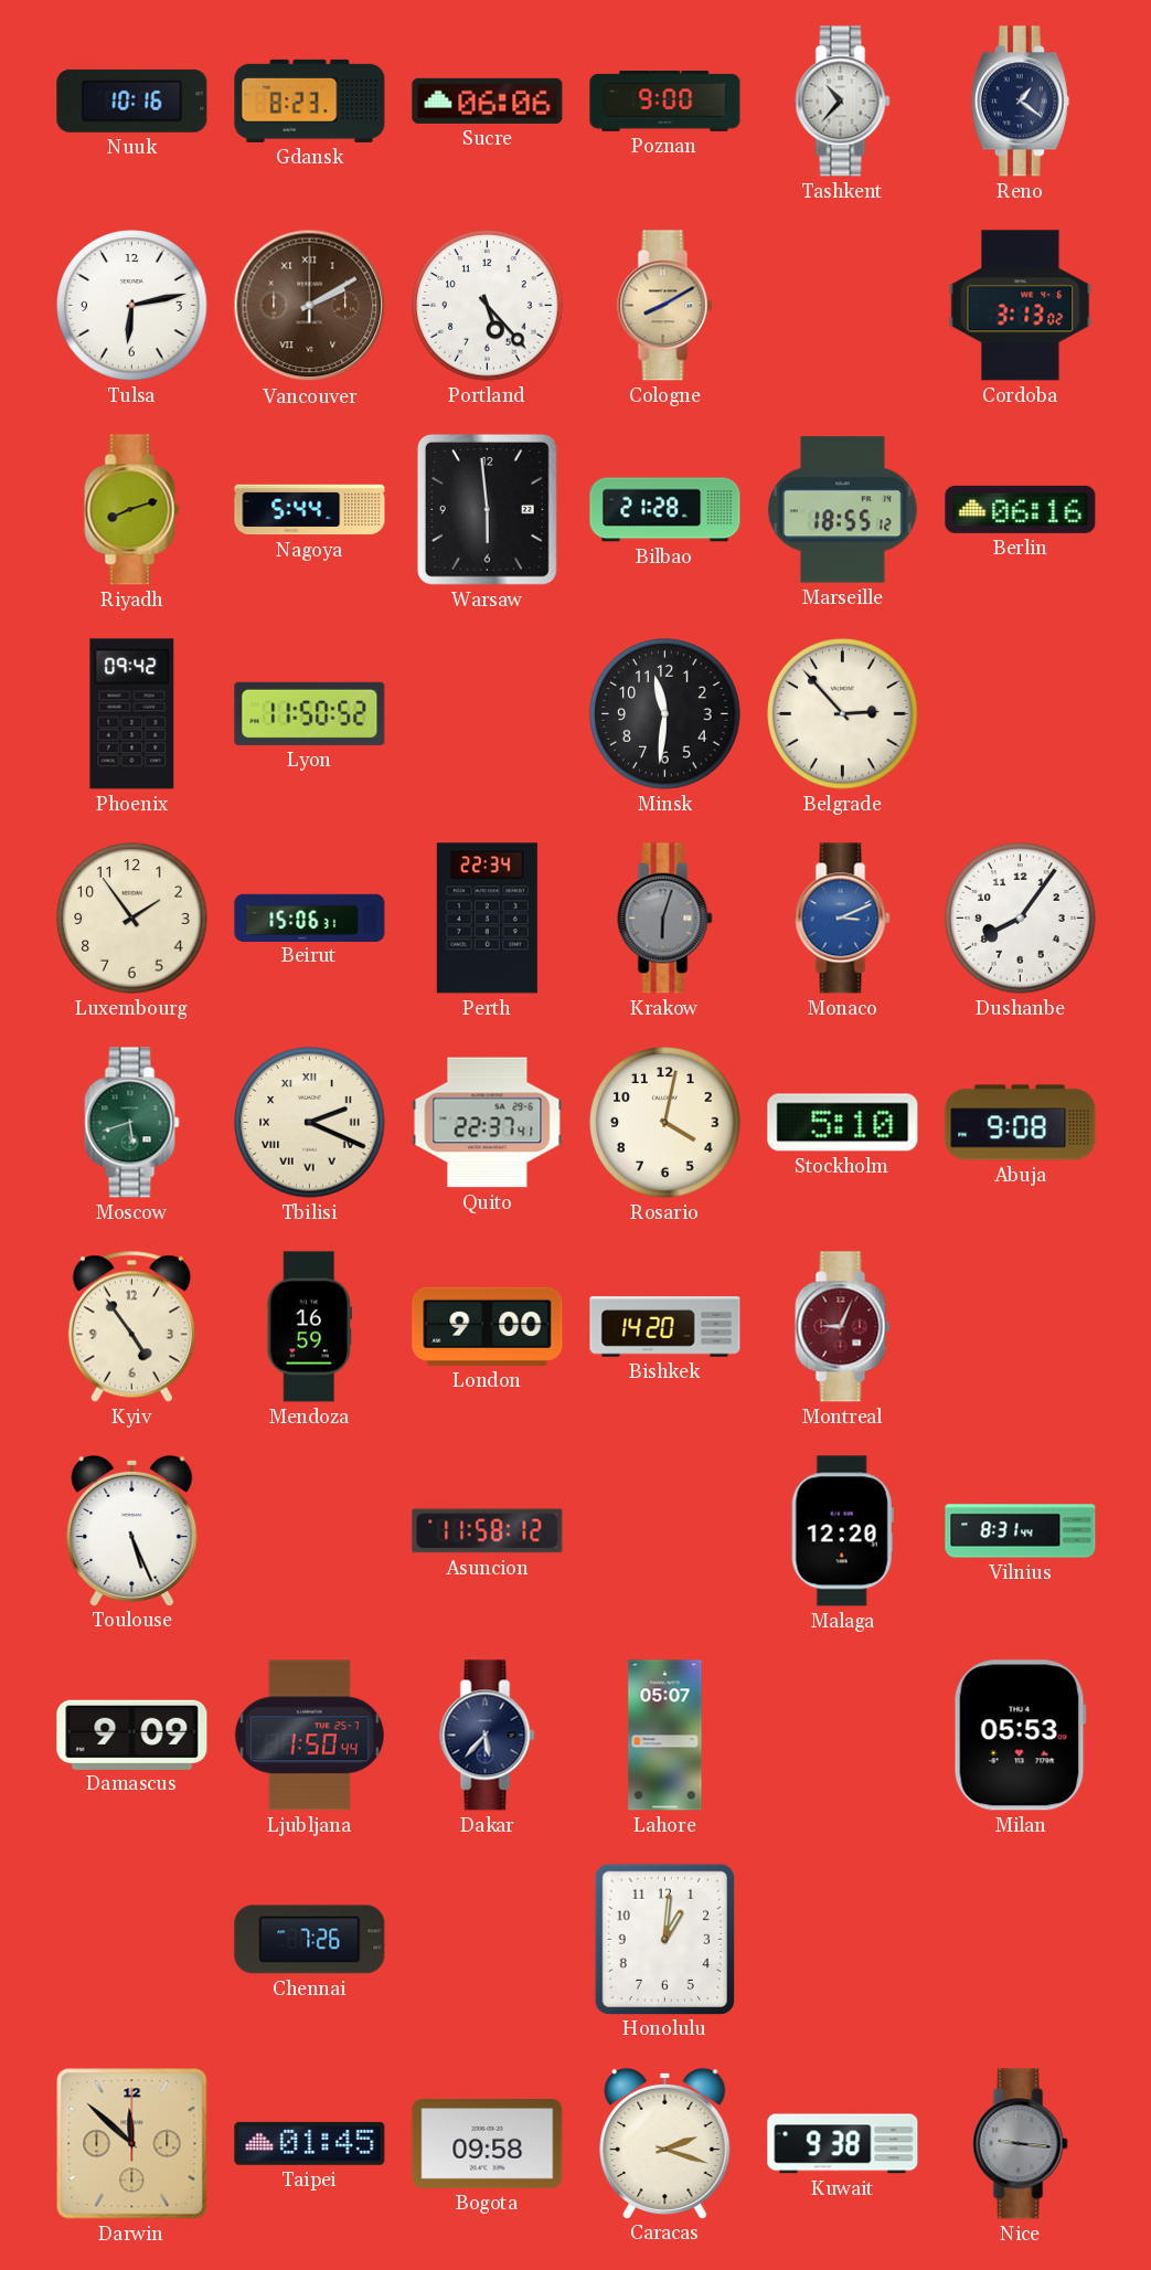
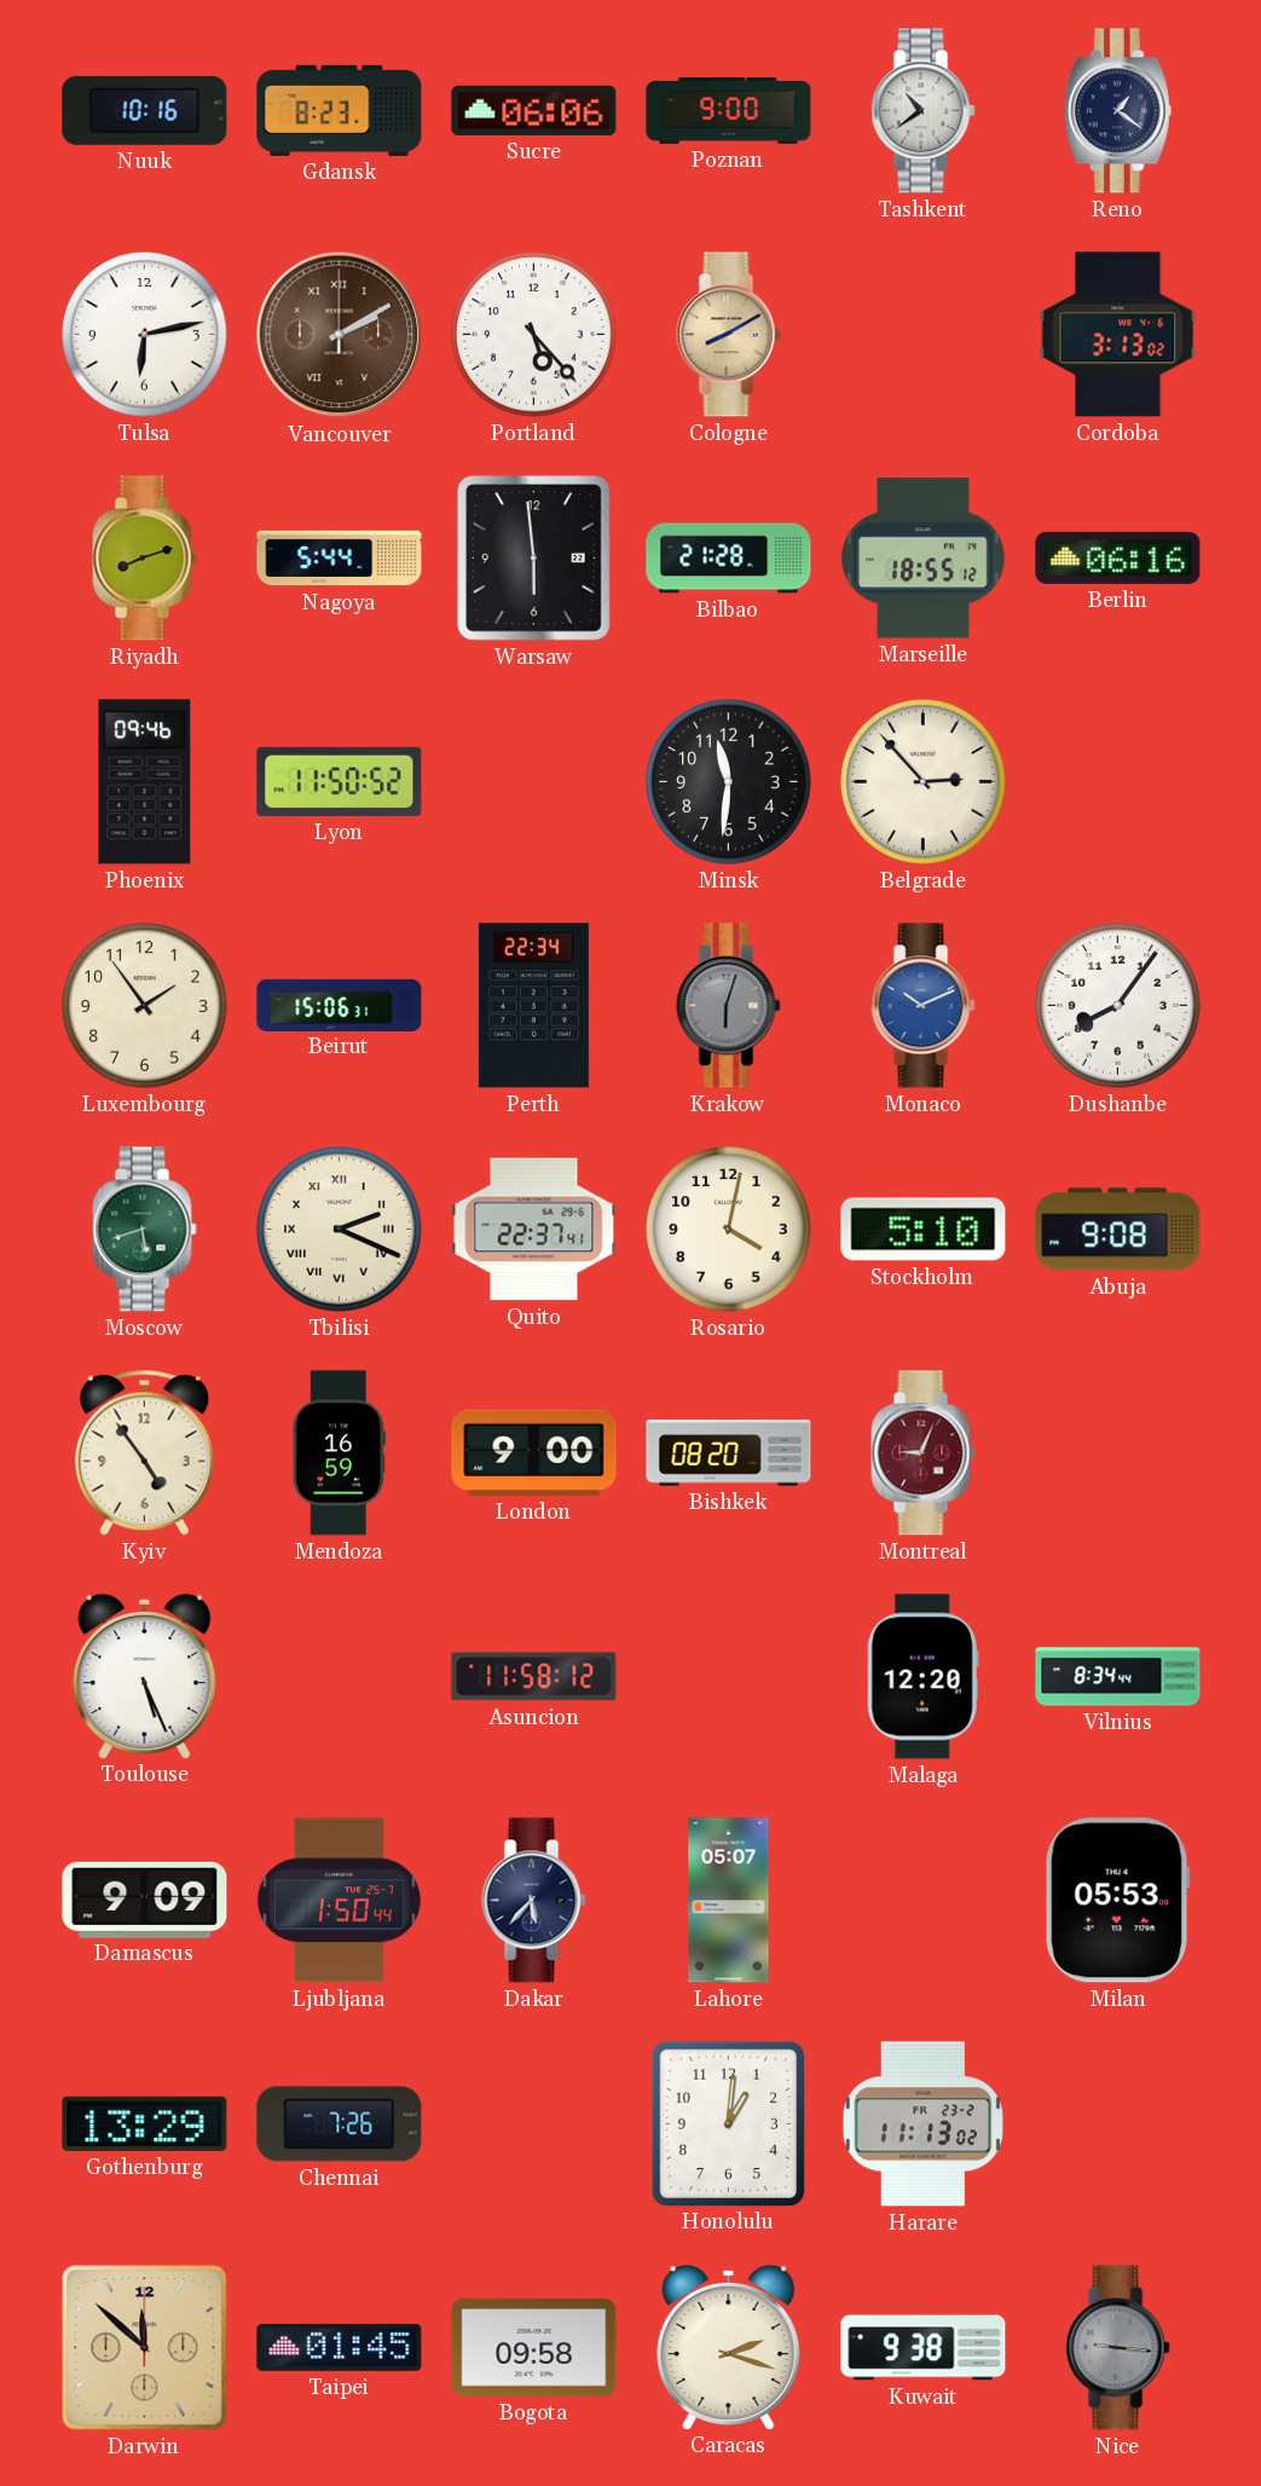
Tashkent: 10:37 -> 10:39 (924, 111)
Phoenix: 09:42 -> 09:46 (145, 782)
Monaco: 3:11 -> 10:11 (924, 1006)
Bishkek: 14:20 -> 08:20 (729, 1453)
Vilnius: 8:31 -> 8:34 (1118, 1677)
Gothenburg: none -> 13:29 (145, 2123)
Harare: none -> 11:13 (922, 2124)
